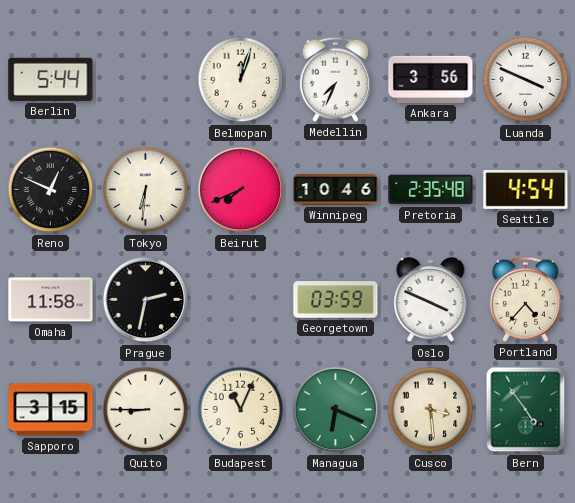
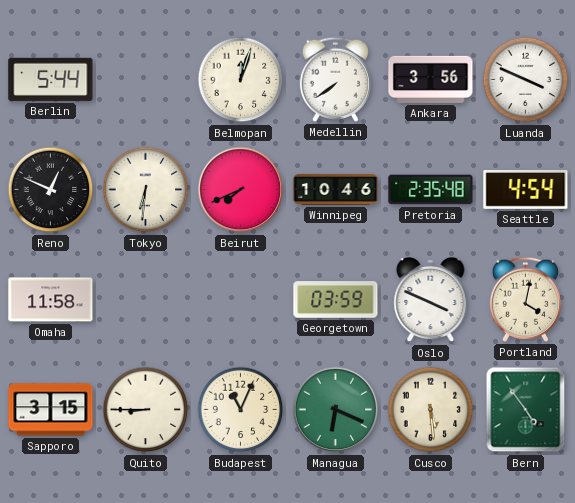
Medellin: 7:34 -> 7:39 (335, 79)
Prague: 2:32 -> none (146, 300)
Portland: 4:37 -> 4:02 (525, 299)
Cusco: 3:29 -> 5:29 (431, 410)
